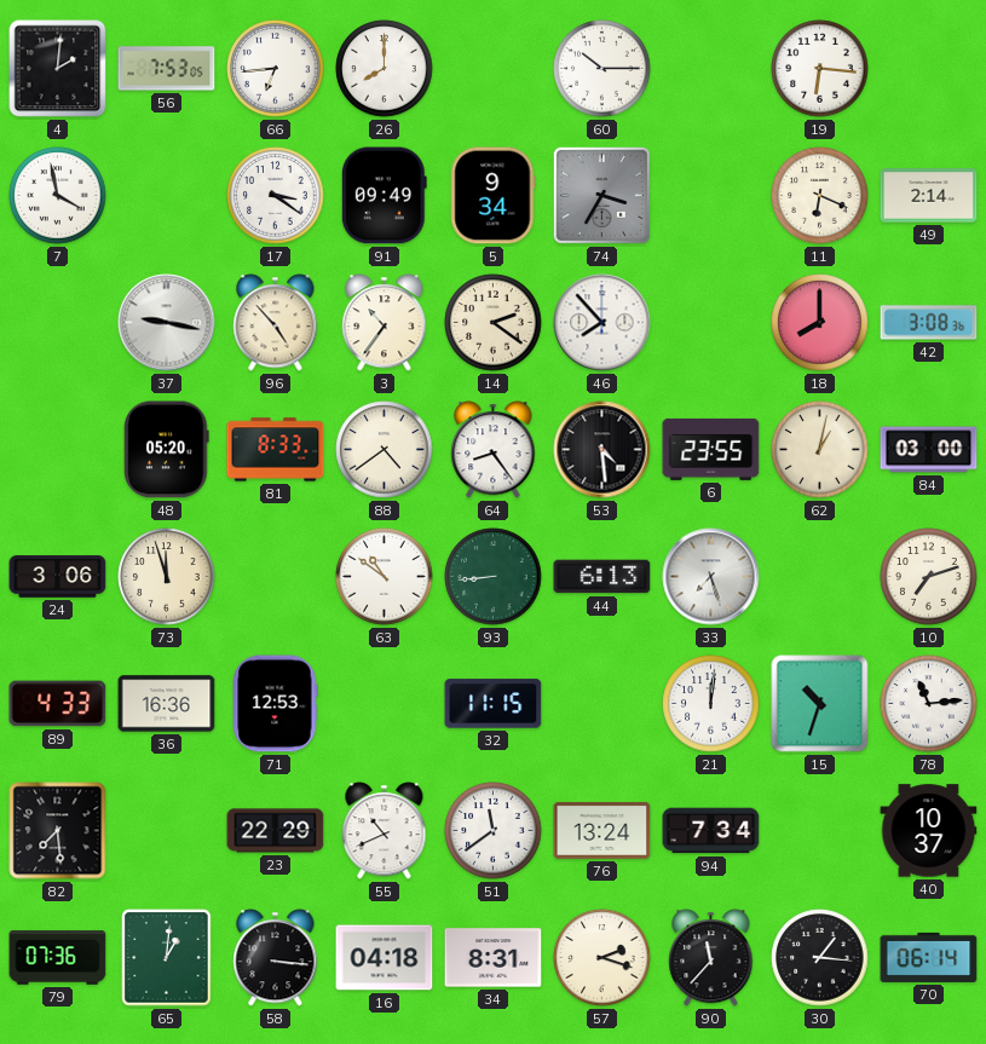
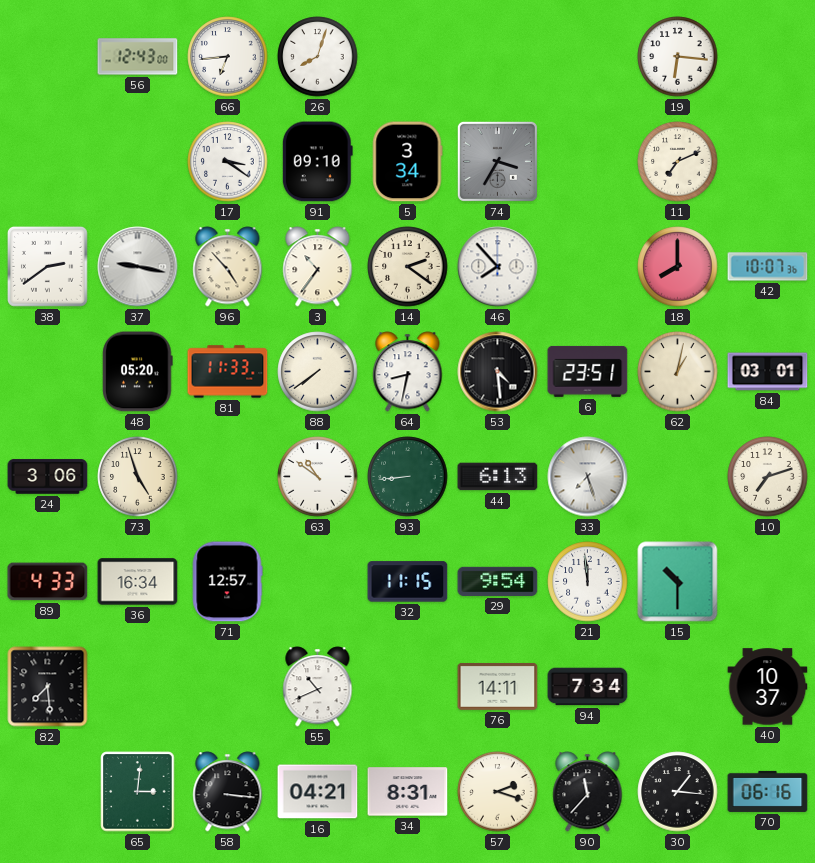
4: 2:01 -> none (58, 69)
56: 7:53 -> 12:43 (138, 57)
26: 8:00 -> 8:03 (318, 57)
60: 10:15 -> none (602, 69)
7: 3:58 -> none (58, 196)
91: 09:49 -> 09:10 (317, 162)
5: 9:34 -> 3:34 (408, 162)
11: 6:19 -> 7:11 (678, 162)
49: 2:14 -> none (929, 196)
38: none -> 2:39 (48, 267)
42: 3:08 -> 10:07 (768, 267)
81: 8:33 -> 11:33 (228, 372)
88: 4:39 -> 7:39 (318, 372)
64: 8:24 -> 8:32 (408, 372)
6: 23:55 -> 23:51 (588, 371)
84: 03:00 -> 03:01 (768, 372)
73: 11:57 -> 4:57 (138, 477)
36: 16:36 -> 16:34 (138, 582)
71: 12:53 -> 12:57 (227, 582)
29: none -> 9:54 (498, 581)
21: 12:01 -> 11:59 (588, 582)
15: 10:33 -> 10:30 (678, 582)
78: 11:14 -> none (929, 704)
23: 22:29 -> none (276, 831)
51: 11:39 -> none (494, 831)
76: 13:24 -> 14:11 (498, 687)
79: 07:36 -> none (58, 958)
65: 1:01 -> 3:01 (138, 792)
16: 04:18 -> 04:21 (318, 792)
70: 06:14 -> 06:16 (768, 791)
